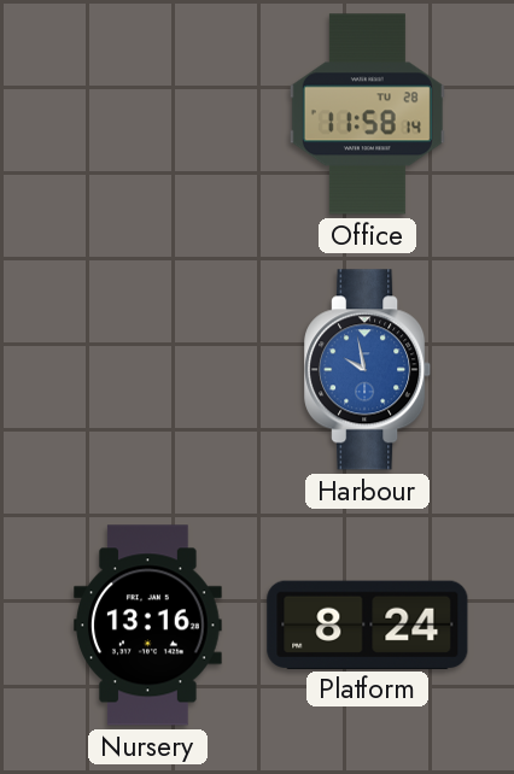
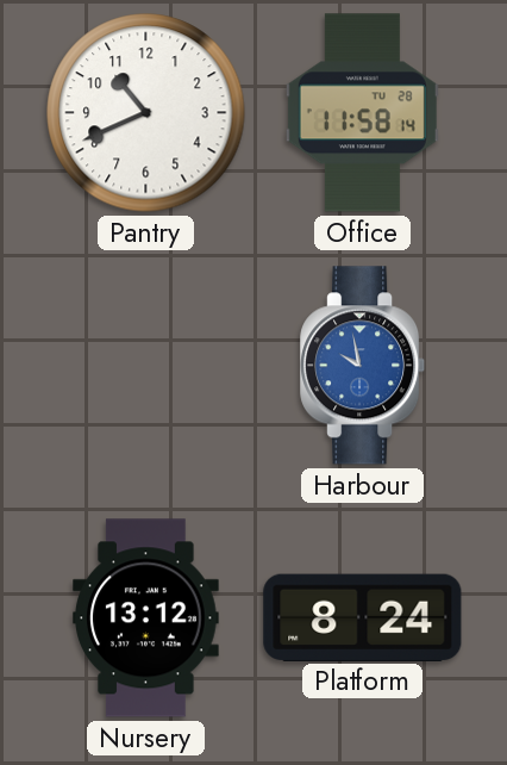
Pantry: none -> 10:41 (146, 113)
Nursery: 13:16 -> 13:12 (146, 618)
